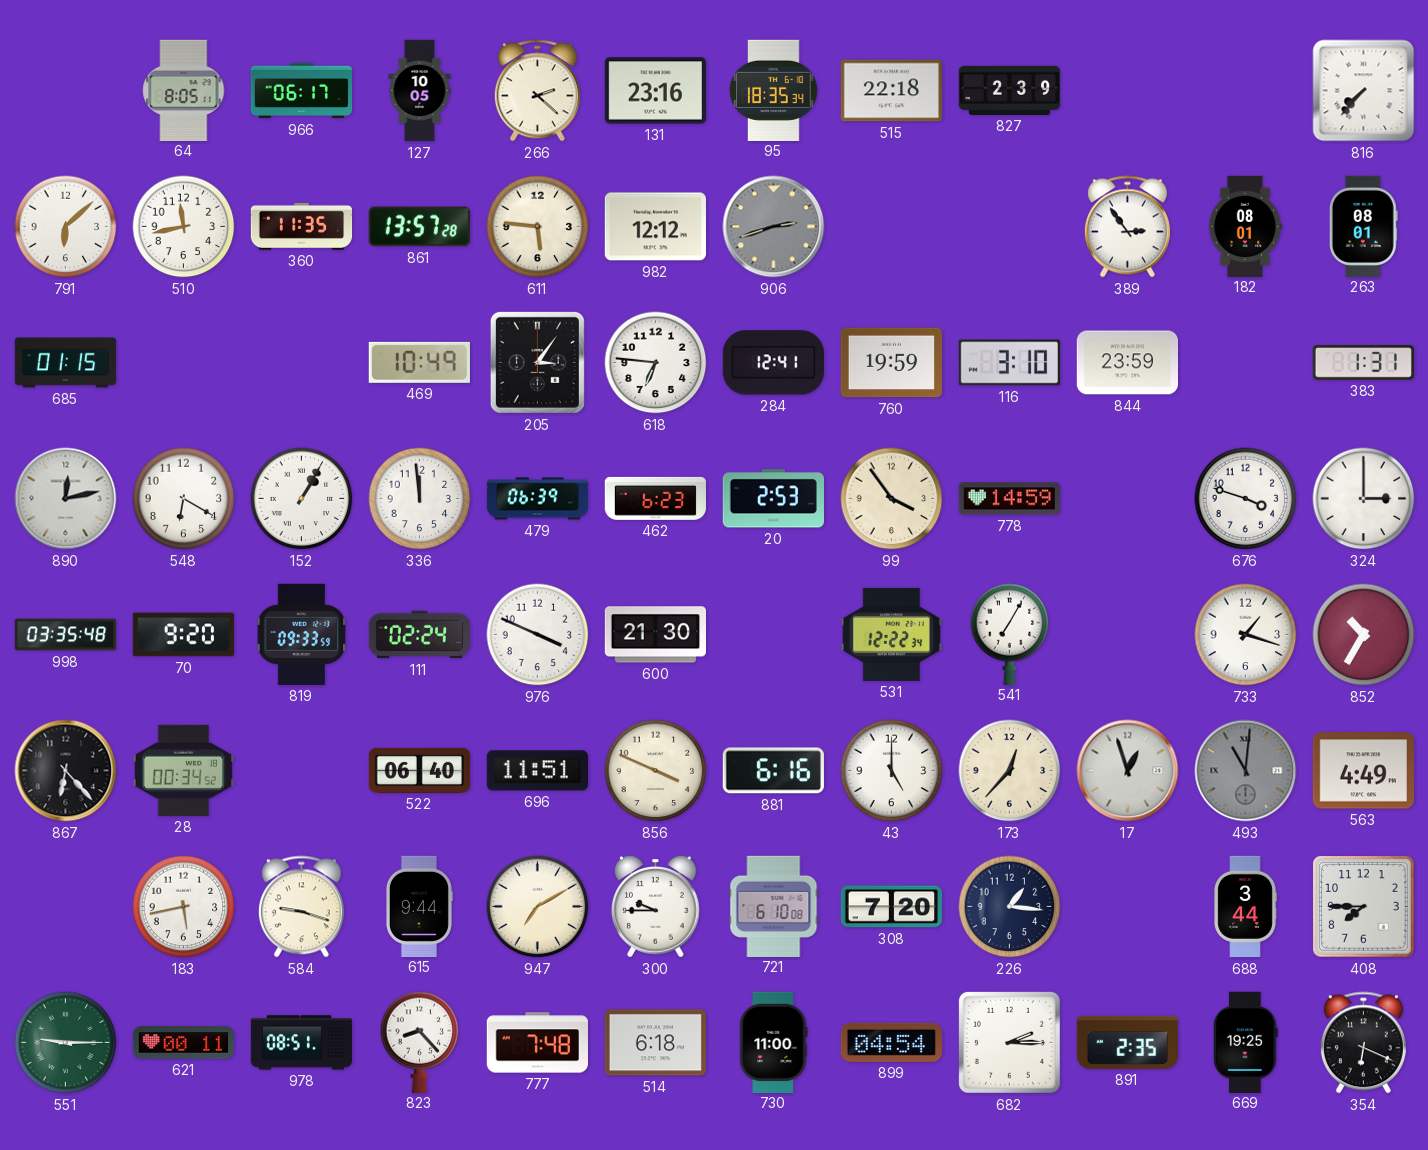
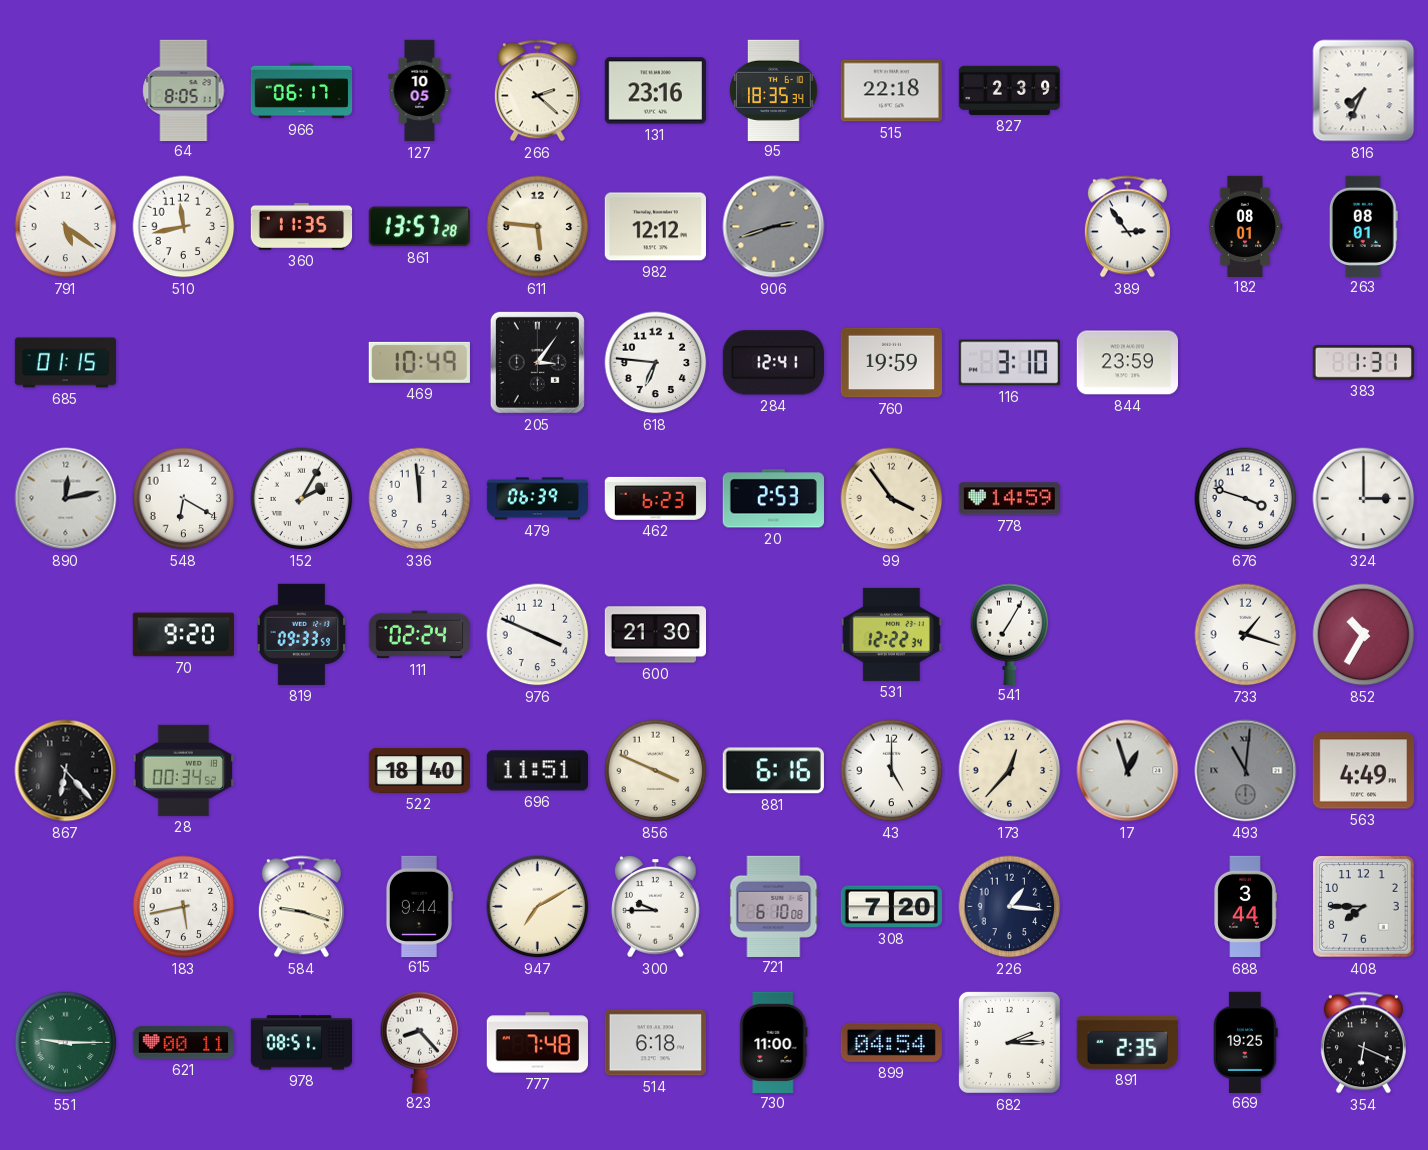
816: 7:37 -> 7:34 (1364, 91)
791: 6:08 -> 5:21 (66, 227)
152: 1:05 -> 2:05 (302, 499)
998: 03:35 -> none (66, 635)
522: 06:40 -> 18:40 (419, 770)
